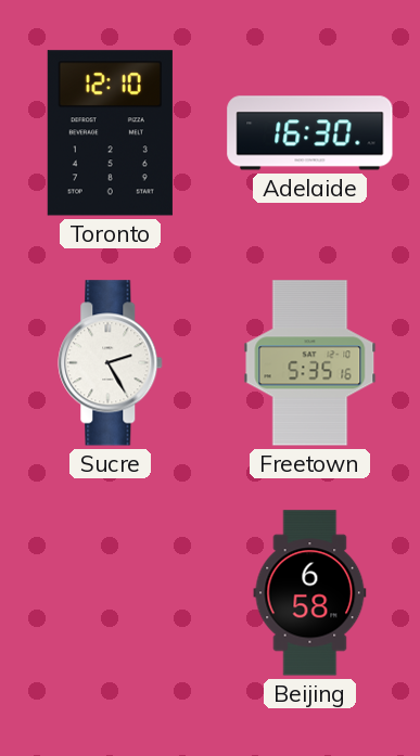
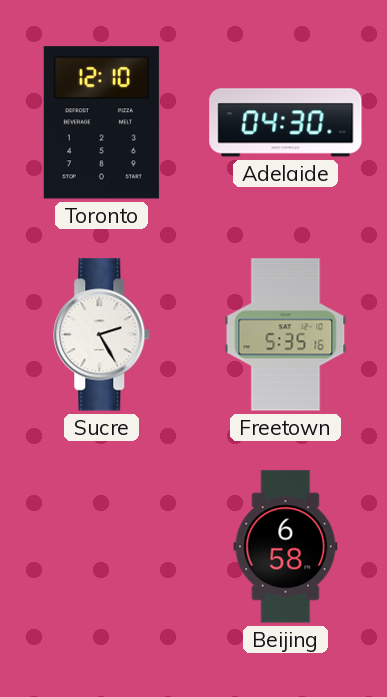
Adelaide: 16:30 -> 04:30 (286, 123)
